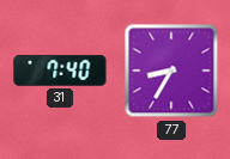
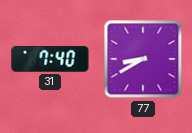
77: 8:35 -> 8:40 (143, 59)
